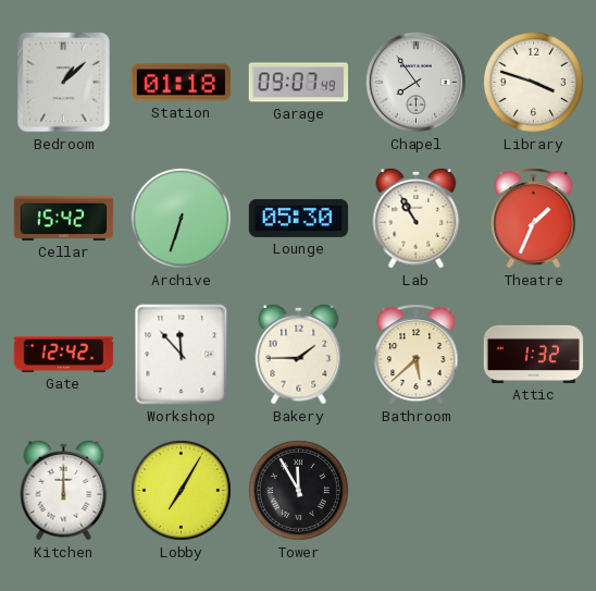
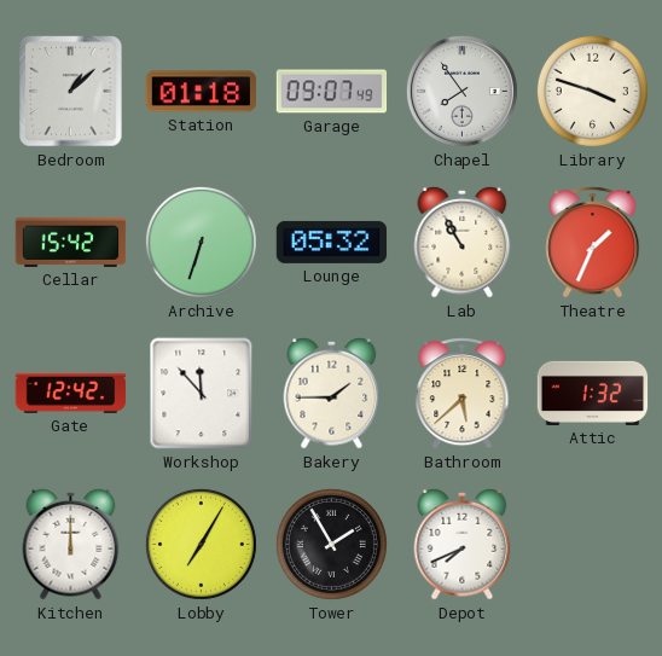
Lounge: 05:30 -> 05:32 (332, 242)
Tower: 11:55 -> 1:55 (331, 544)
Depot: none -> 7:41 (463, 544)
